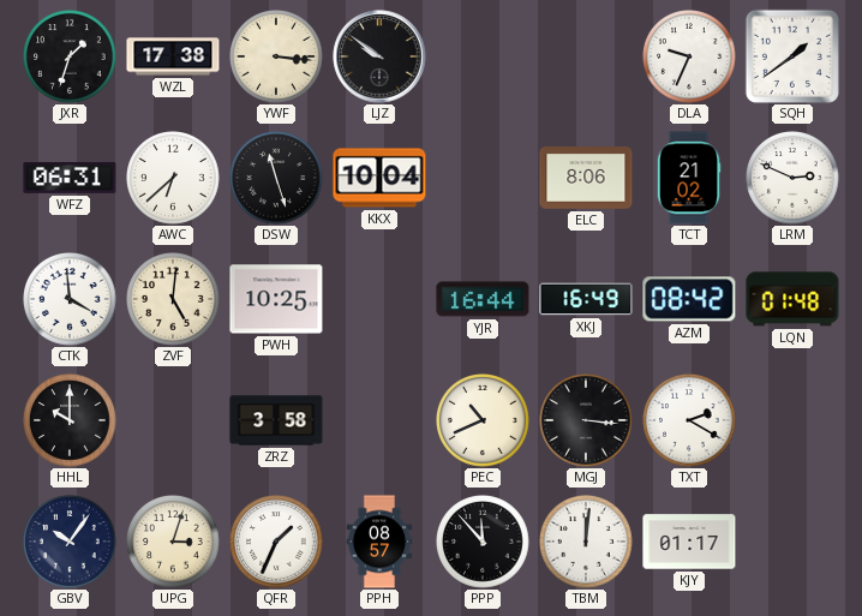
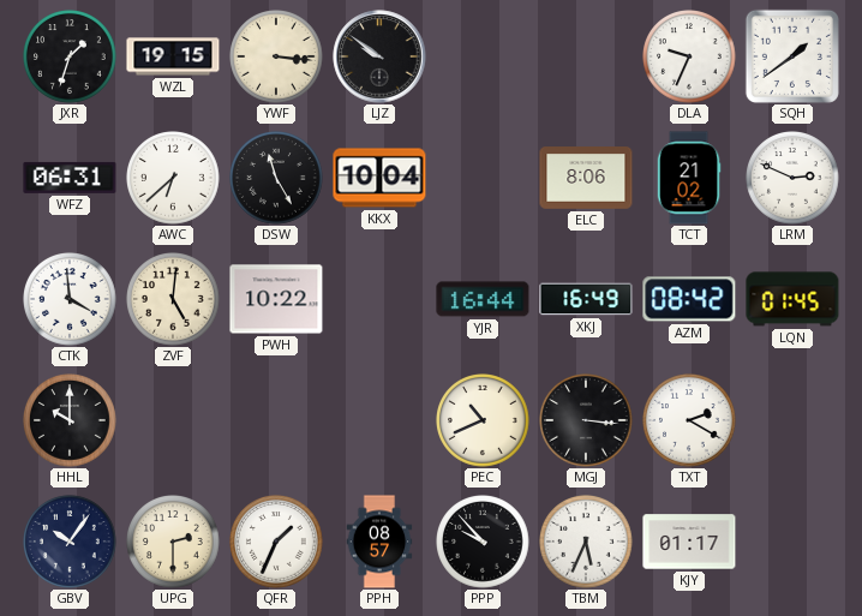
WZL: 17:38 -> 19:15 (173, 56)
DSW: 11:27 -> 11:25 (276, 178)
PWH: 10:25 -> 10:22 (276, 299)
LQN: 01:48 -> 01:45 (792, 299)
ZRZ: 3:58 -> none (276, 420)
UPG: 3:03 -> 2:30 (173, 542)
PPP: 11:53 -> 9:53 (483, 542)
TBM: 12:01 -> 5:34 (586, 542)
